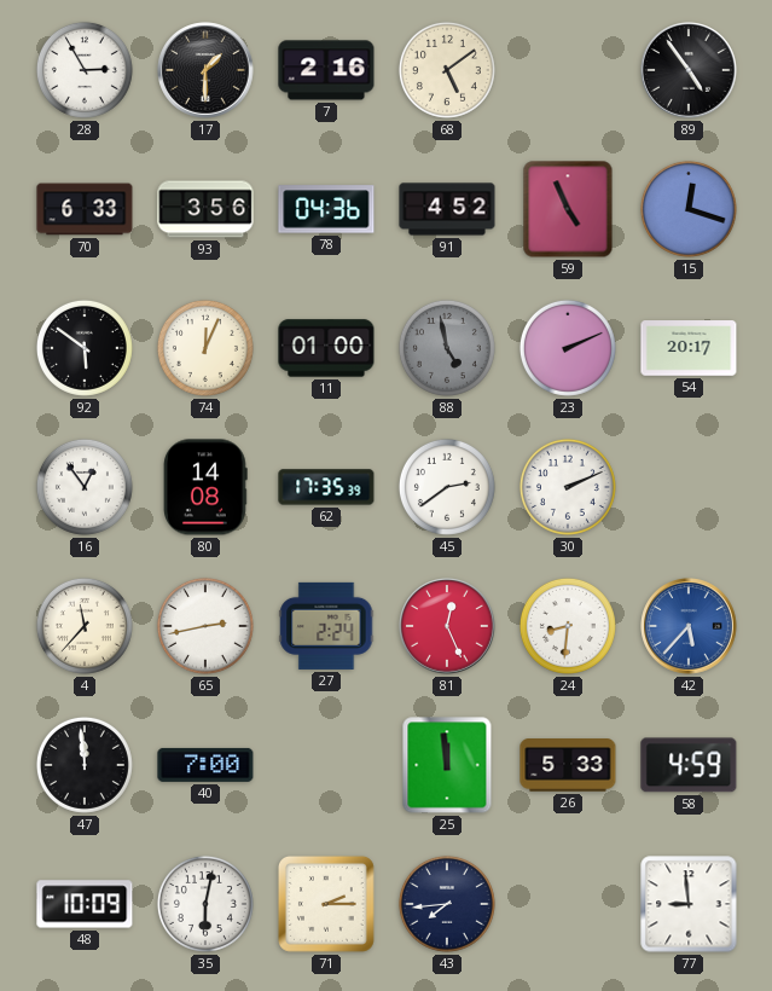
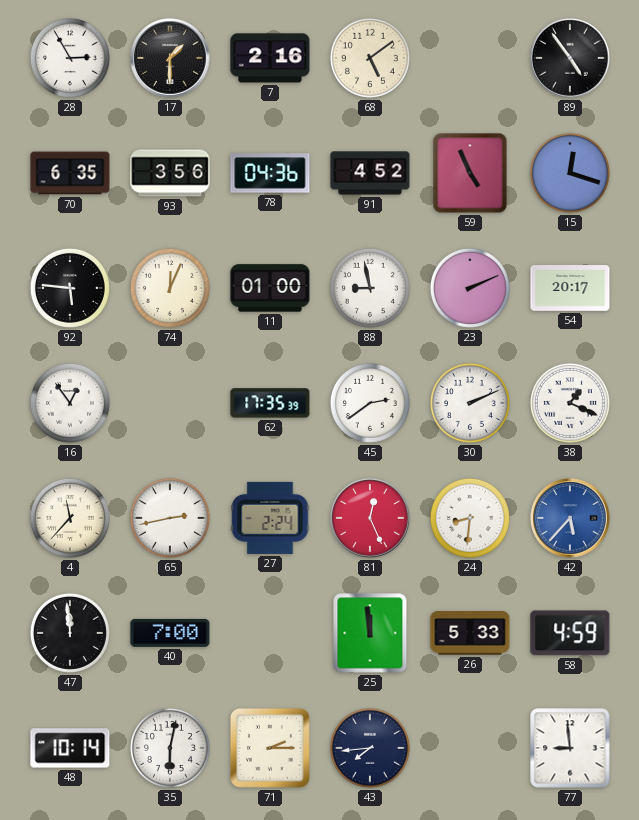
70: 6:33 -> 6:35 (70, 173)
92: 5:51 -> 5:46 (70, 288)
88: 4:58 -> 8:58 (370, 288)
88 dial: grey -> white (370, 288)
80: 14:08 -> none (205, 487)
38: none -> 1:19 (570, 403)
48: 10:09 -> 10:14 (70, 748)
